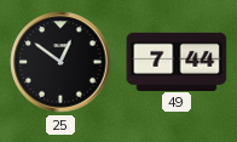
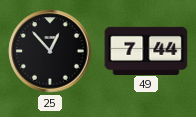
25: 12:51 -> 12:53 (50, 51)
